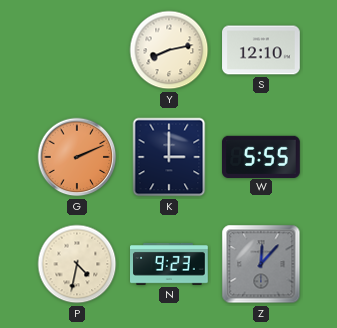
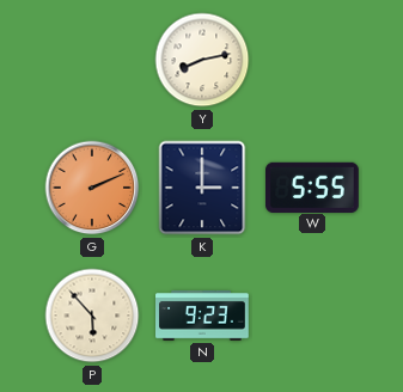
S: 12:10 -> none (261, 50)
P: 4:32 -> 5:53 (92, 316)
Z: 12:07 -> none (261, 264)
